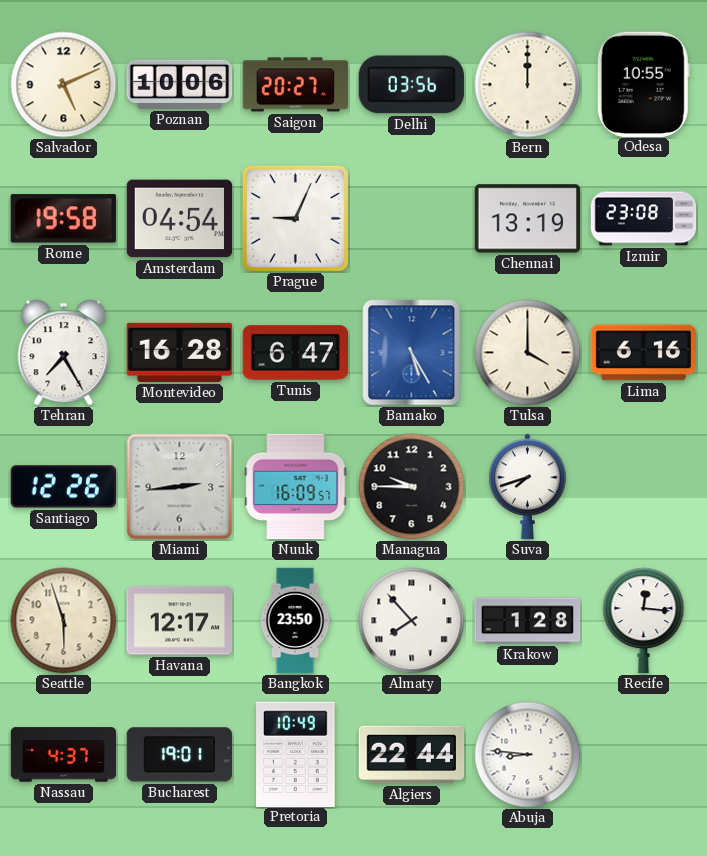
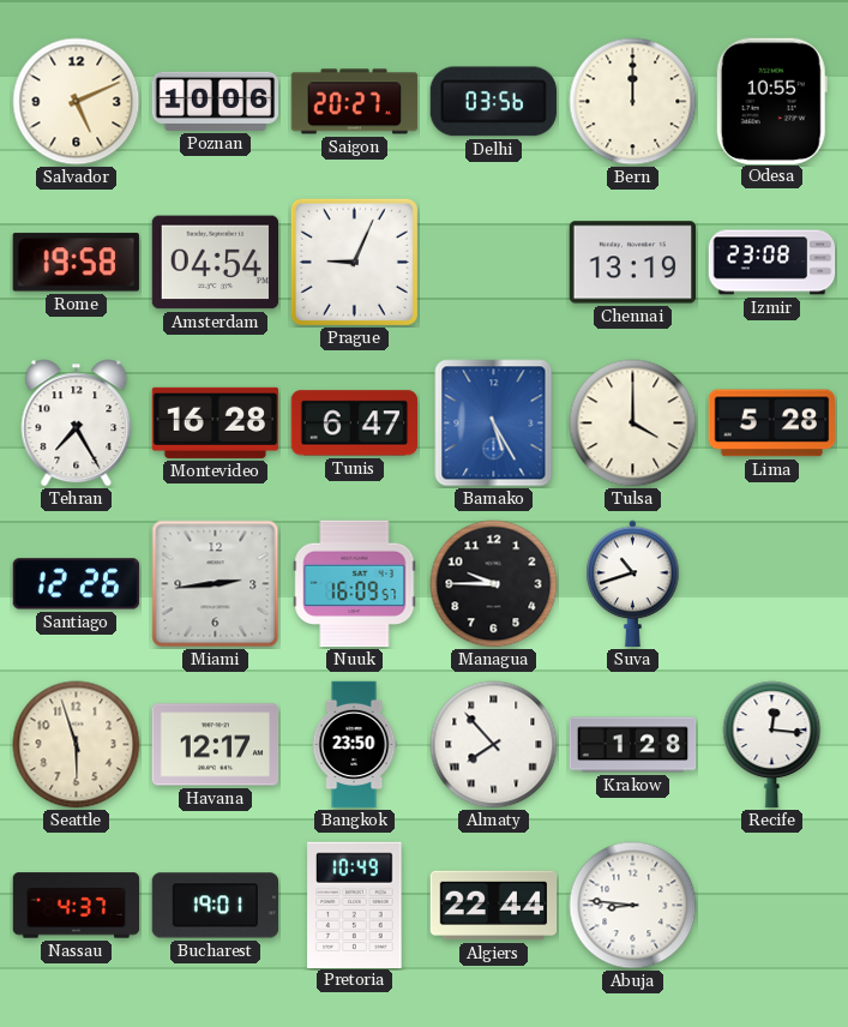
Lima: 6:16 -> 5:28 (772, 424)
Suva: 7:42 -> 10:42 (633, 584)
